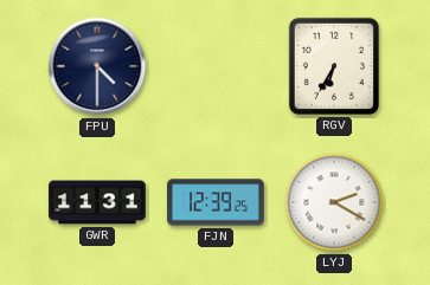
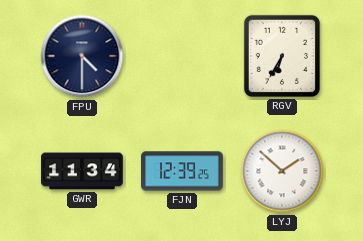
GWR: 11:31 -> 11:34 (82, 171)
LYJ: 2:20 -> 1:52 (282, 171)
